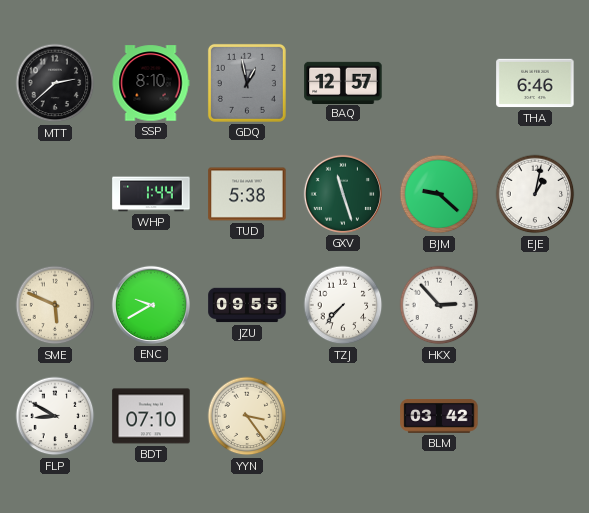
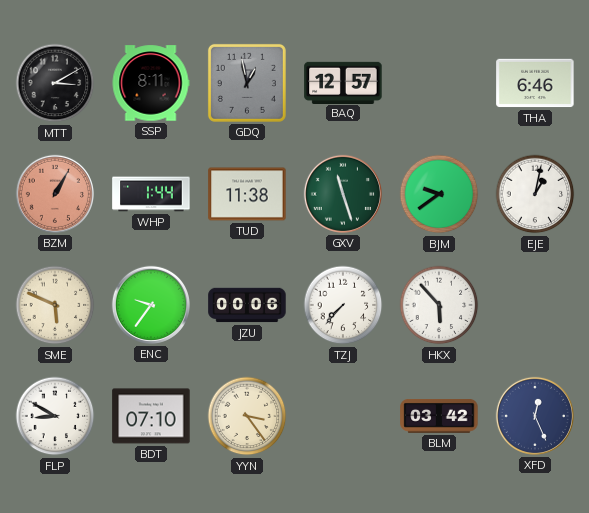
MTT: 2:38 -> 3:10 (55, 83)
SSP: 8:10 -> 8:11 (151, 83)
BZM: none -> 1:05 (55, 194)
TUD: 5:38 -> 11:38 (247, 194)
BJM: 9:22 -> 9:39 (439, 194)
ENC: 9:40 -> 9:36 (151, 305)
JZU: 09:55 -> 00:06 (247, 305)
HKX: 2:53 -> 5:53 (439, 305)
XFD: none -> 12:26 (535, 416)
